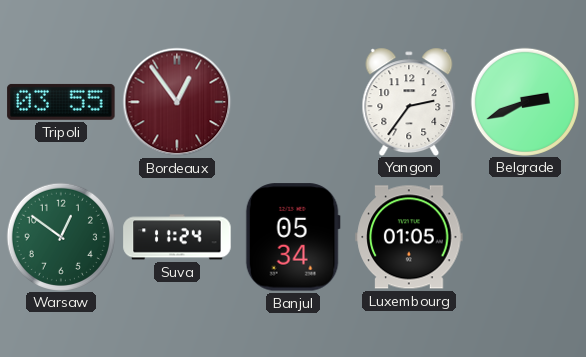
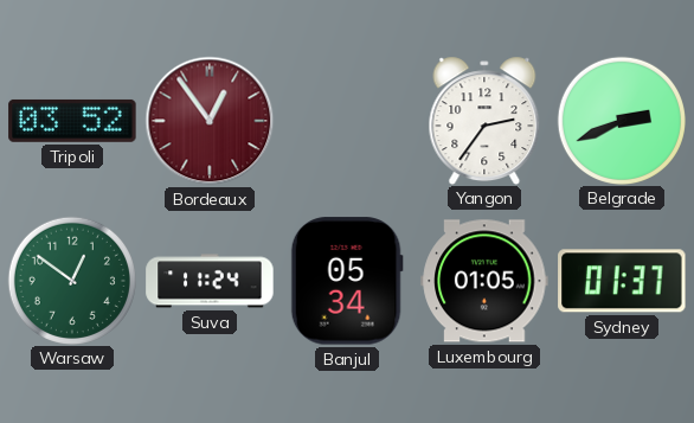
Tripoli: 03:55 -> 03:52 (72, 121)
Sydney: none -> 01:37 (622, 281)
